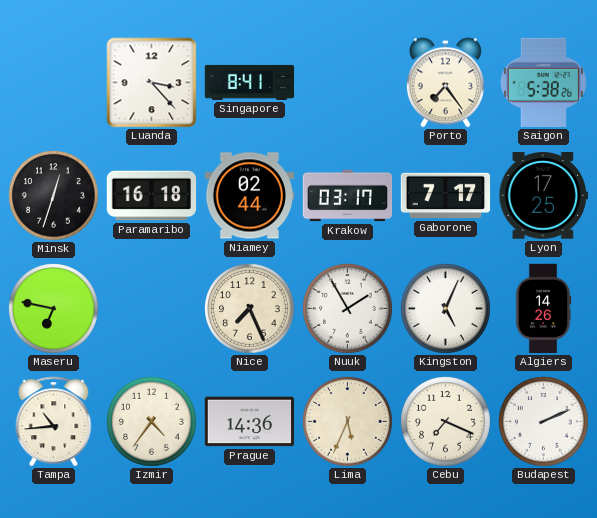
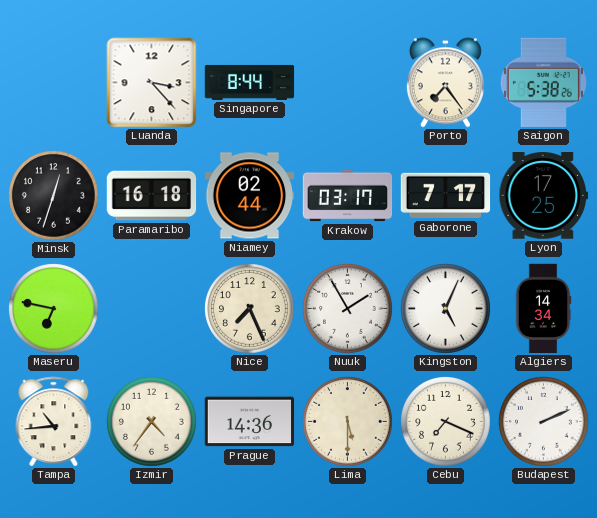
Singapore: 8:41 -> 8:44 (250, 82)
Algiers: 14:26 -> 14:34 (543, 309)
Lima: 5:34 -> 5:30 (348, 422)
